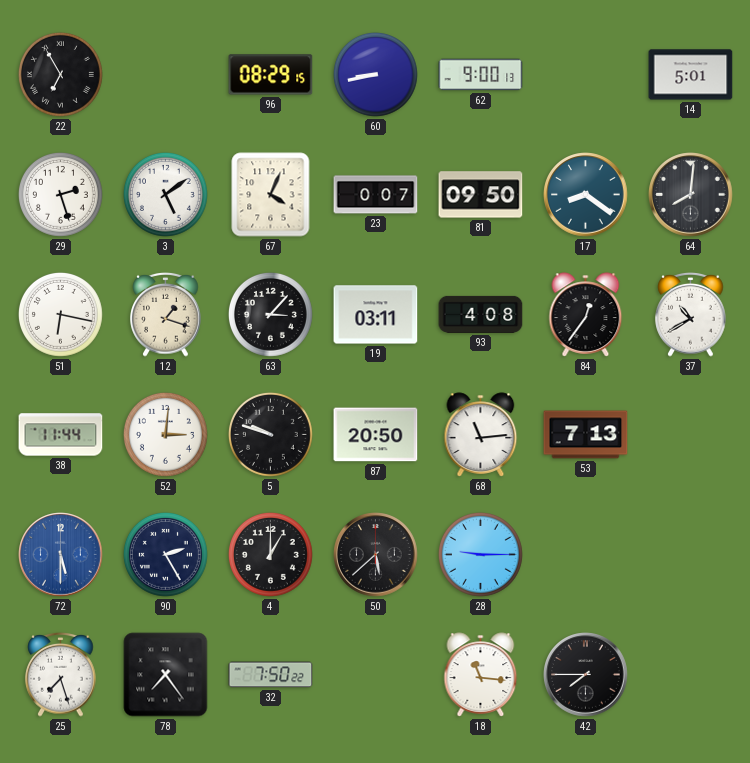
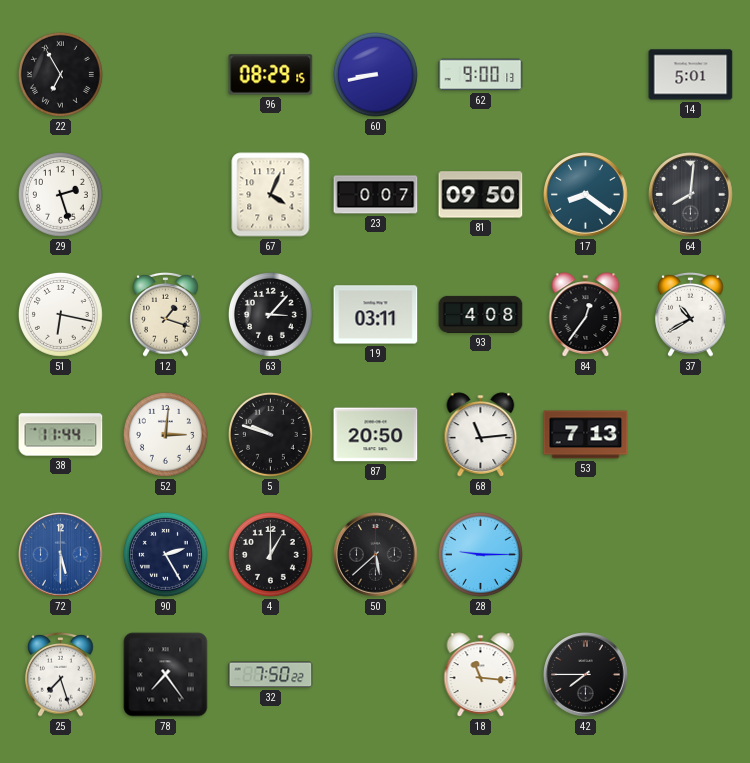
3: 5:09 -> none (165, 194)
